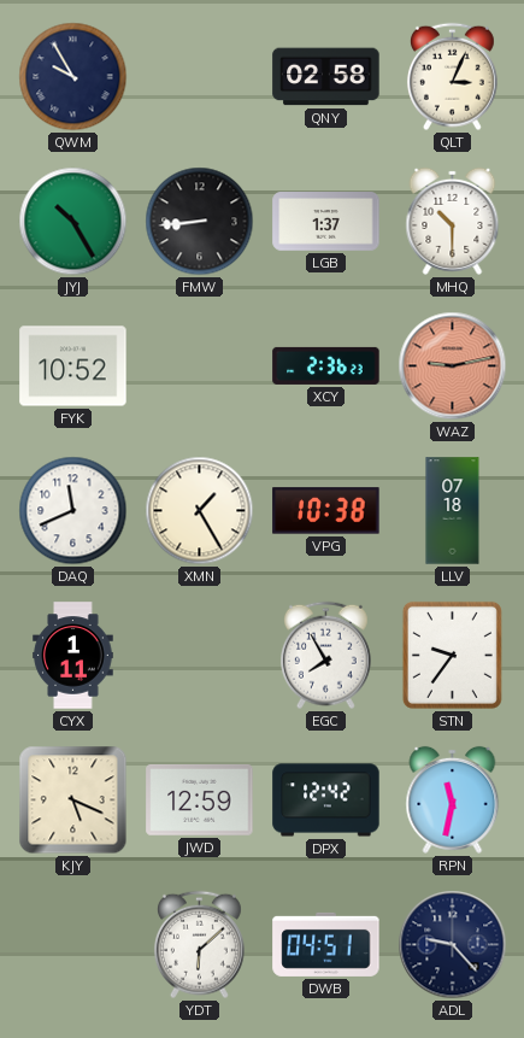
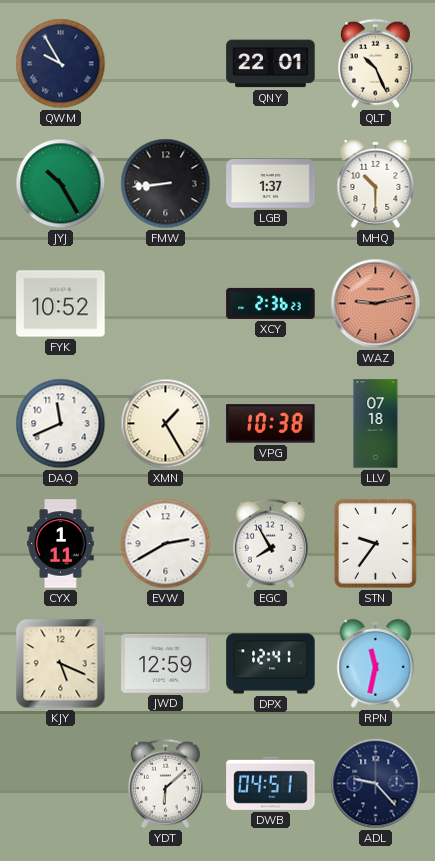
QNY: 02:58 -> 22:01 (271, 64)
QLT: 3:04 -> 10:26 (375, 64)
EVW: none -> 2:40 (166, 544)
DPX: 12:42 -> 12:41 (271, 664)
